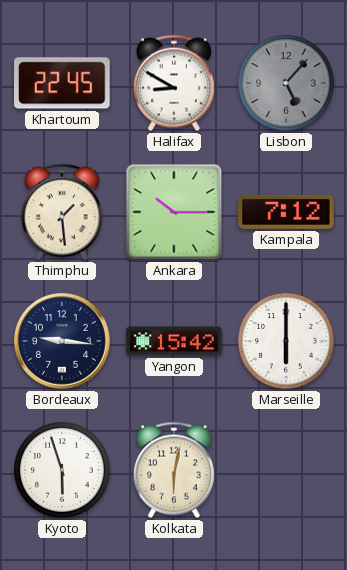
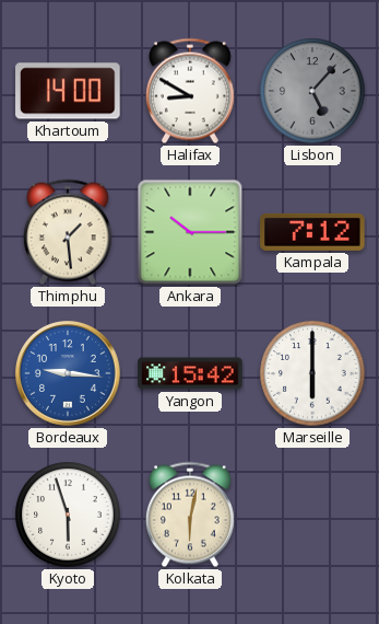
Khartoum: 22:45 -> 14:00 (68, 91)
Bordeaux dial: navy -> blue (69, 374)
